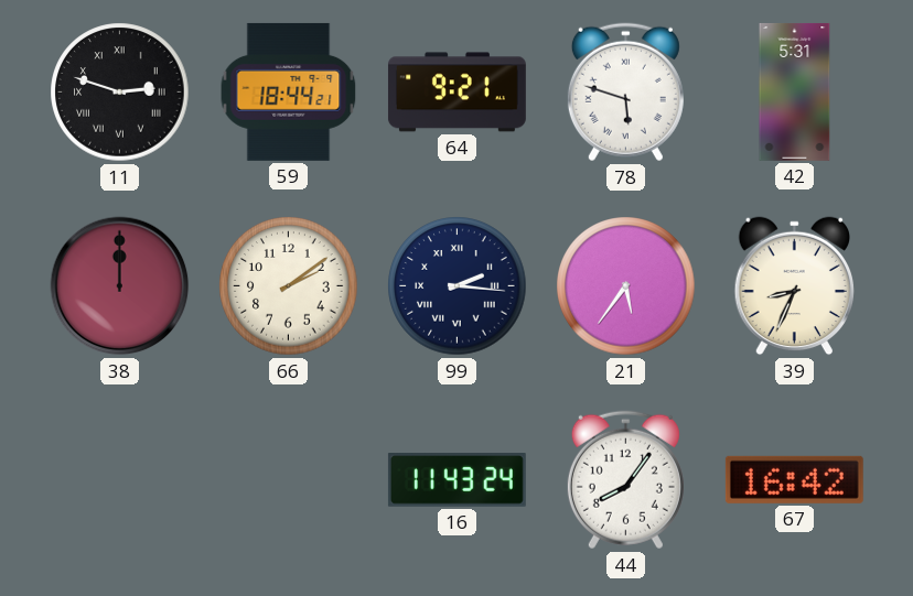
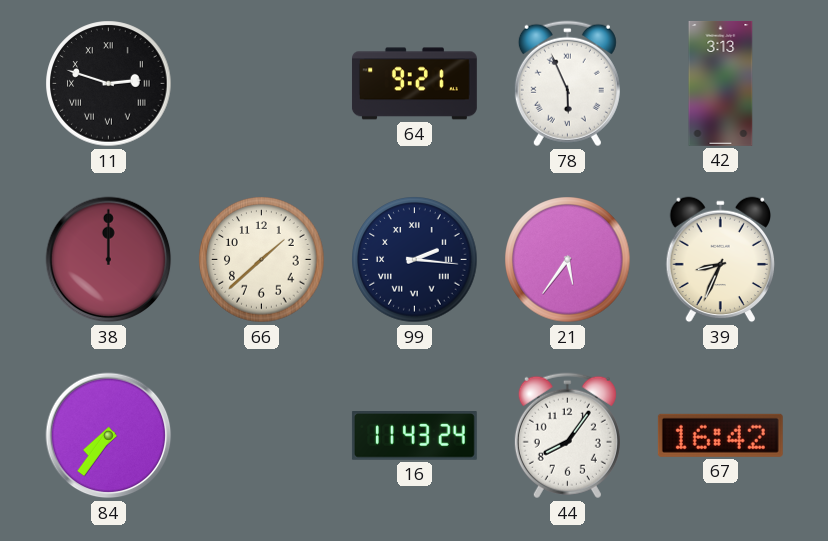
59: 18:44 -> none (289, 91)
78: 5:48 -> 5:56 (567, 84)
42: 5:31 -> 3:13 (721, 83)
66: 2:09 -> 1:38 (262, 260)
84: none -> 7:36 (109, 436)
